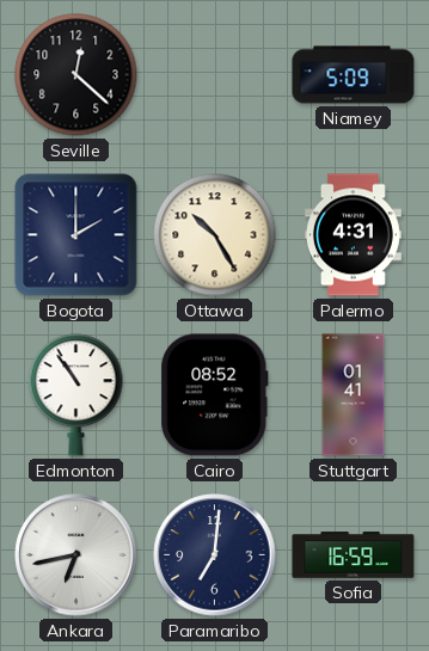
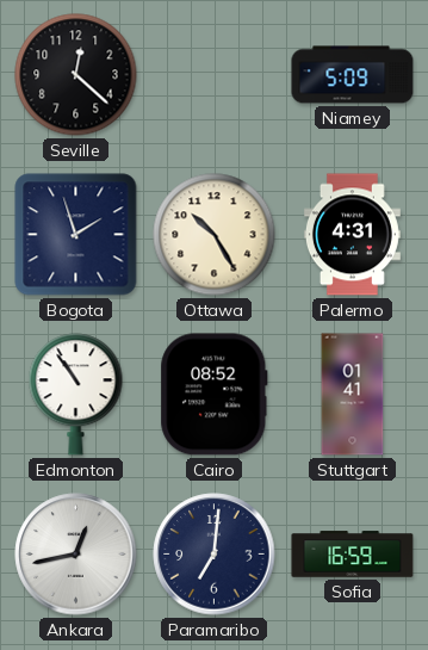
Bogota: 2:00 -> 1:57 (76, 235)
Ankara: 6:43 -> 12:43 (76, 555)
